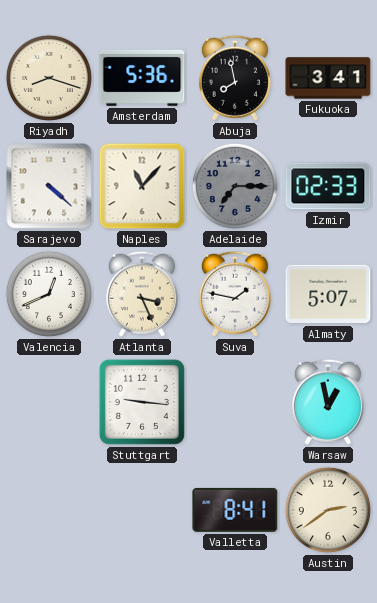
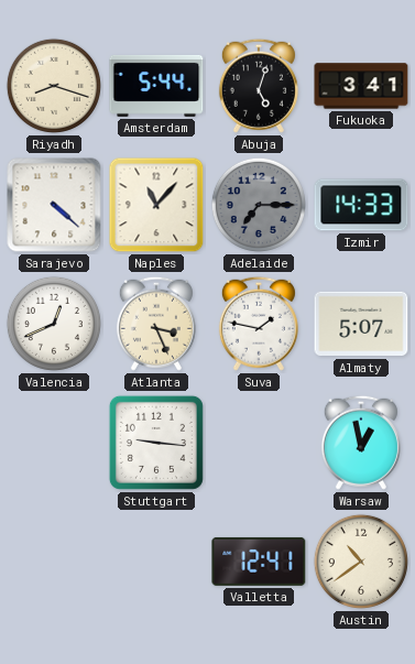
Amsterdam: 5:36 -> 5:44 (156, 86)
Abuja: 7:58 -> 5:03 (259, 86)
Izmir: 02:33 -> 14:33 (361, 205)
Valletta: 8:41 -> 12:41 (259, 562)
Austin: 2:39 -> 10:39 (361, 562)
